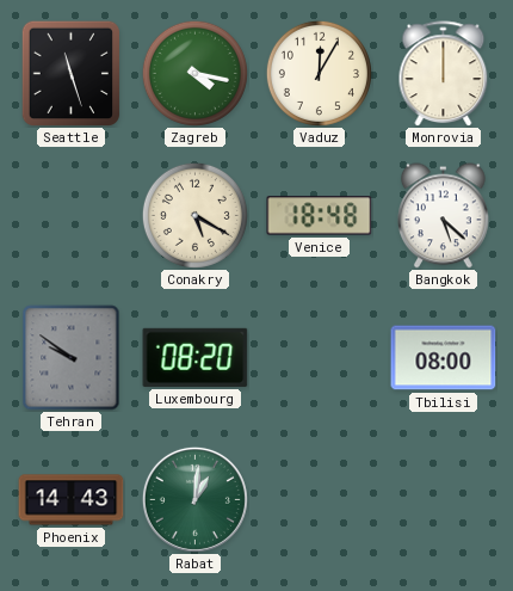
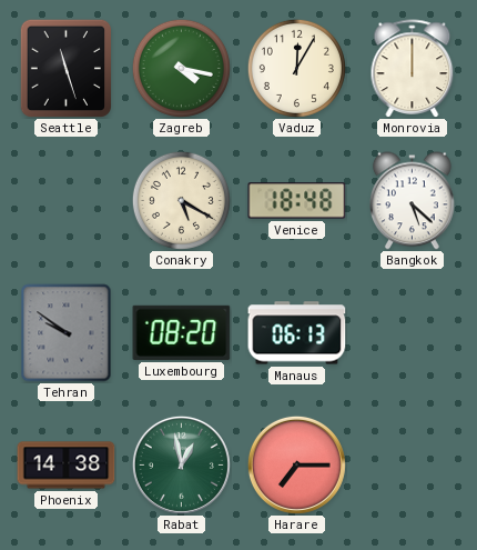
Manaus: none -> 06:13 (297, 333)
Tbilisi: 08:00 -> none (444, 358)
Phoenix: 14:43 -> 14:38 (67, 466)
Rabat: 1:01 -> 12:58 (181, 464)
Harare: none -> 7:15 (296, 464)
